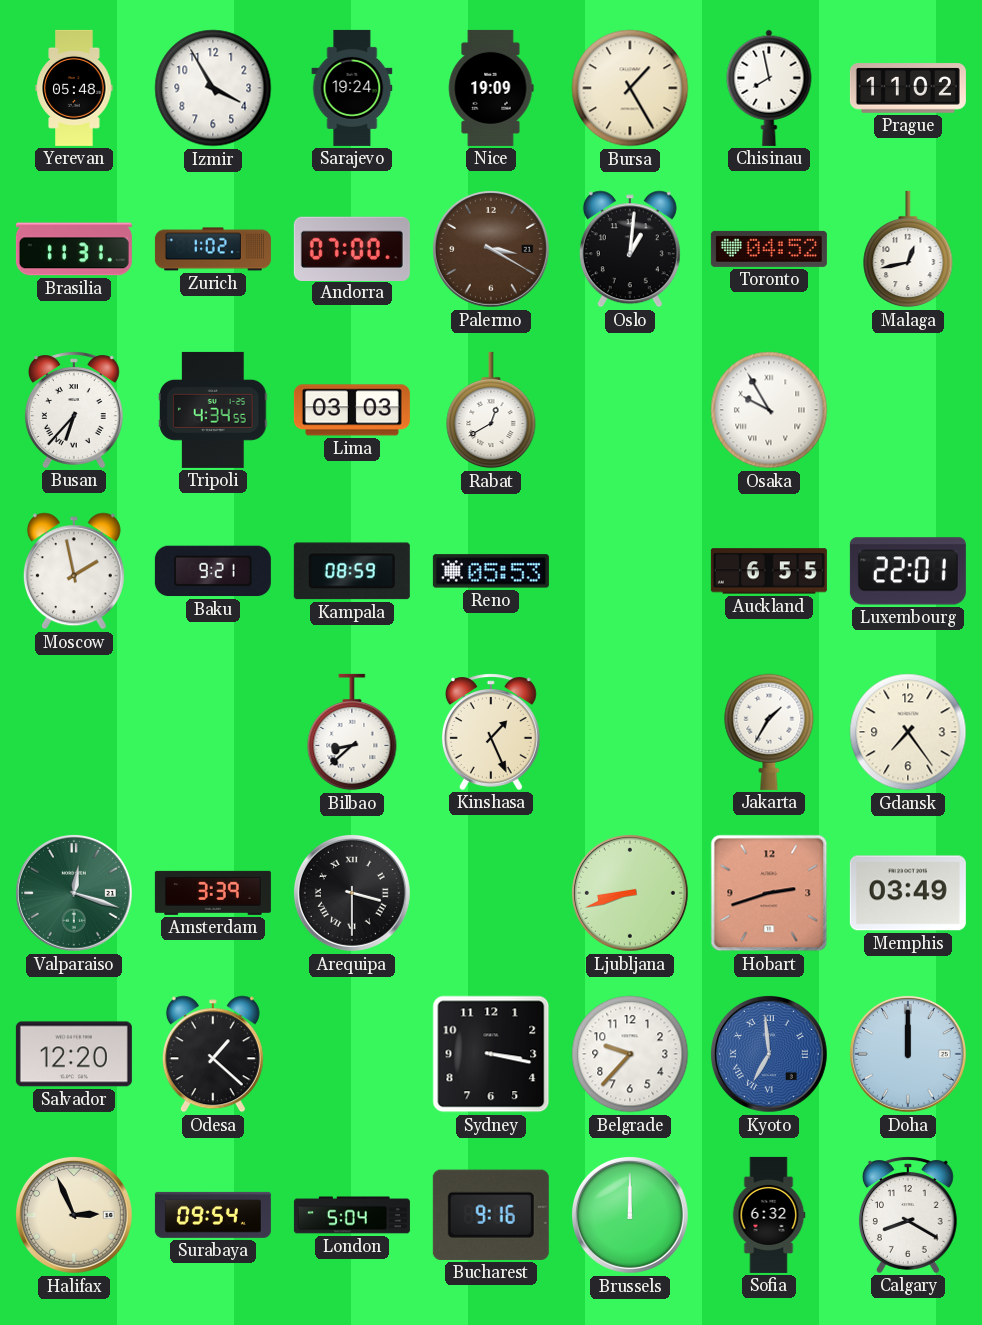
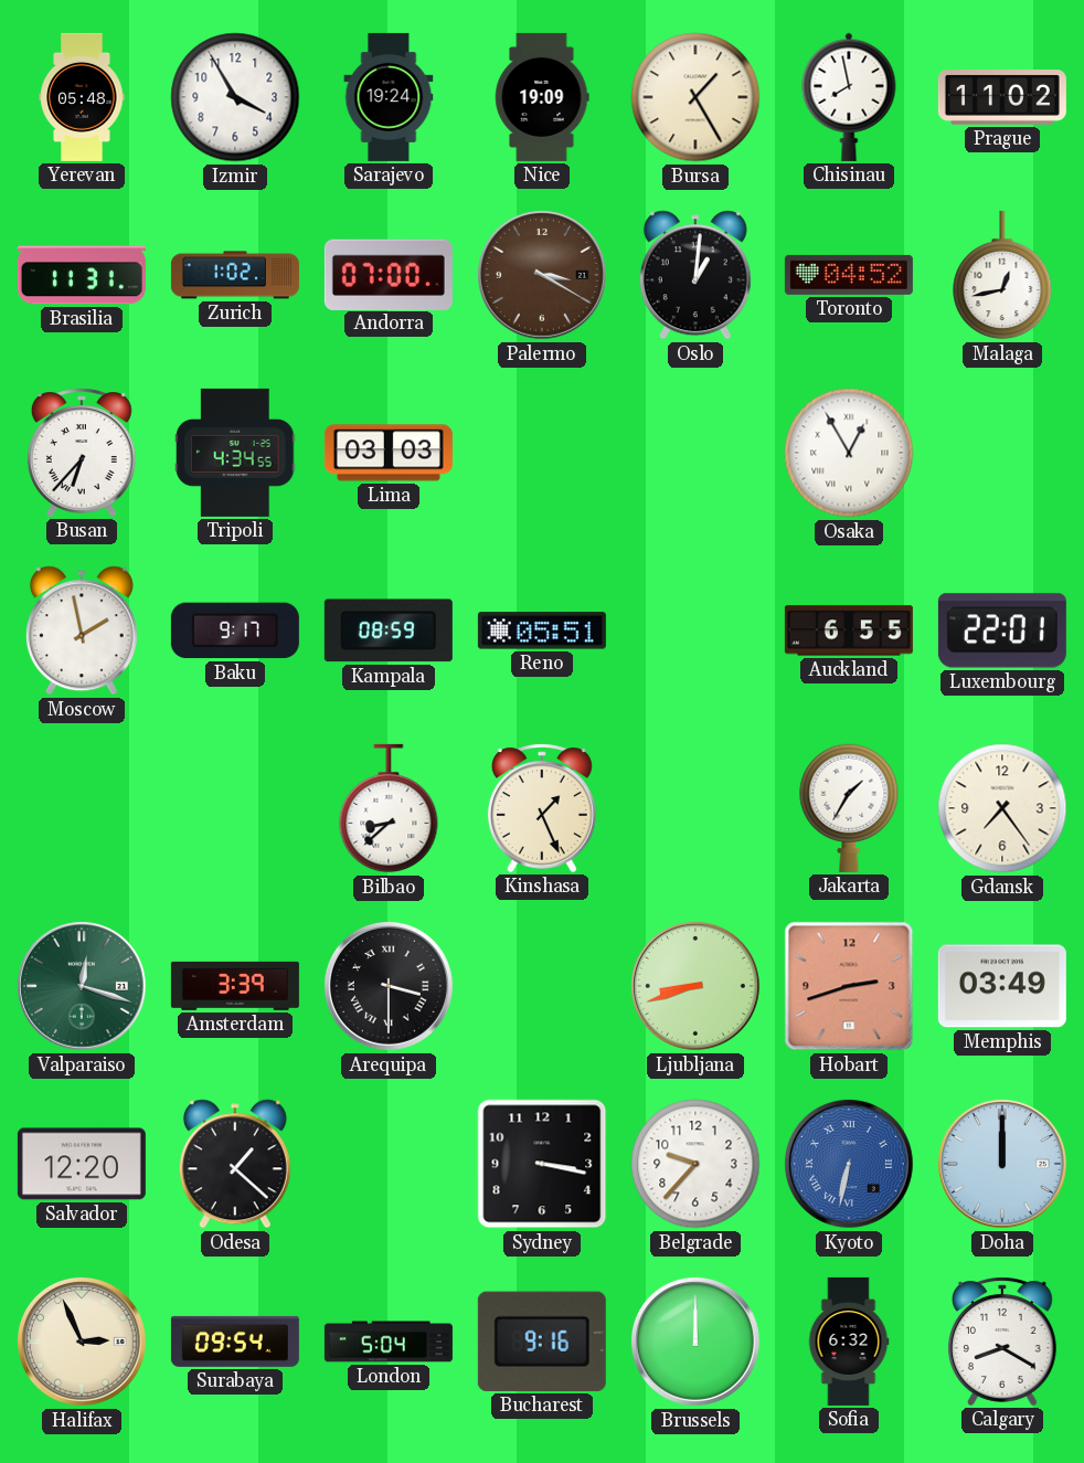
Rabat: 12:40 -> none (491, 410)
Osaka: 9:55 -> 12:55 (849, 453)
Baku: 9:21 -> 9:17 (235, 630)
Reno: 05:53 -> 05:51 (542, 630)
Kyoto: 6:59 -> 6:32 (849, 1164)
